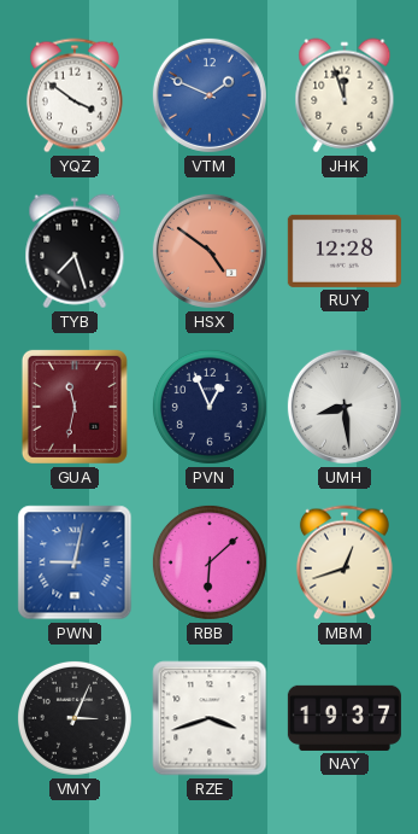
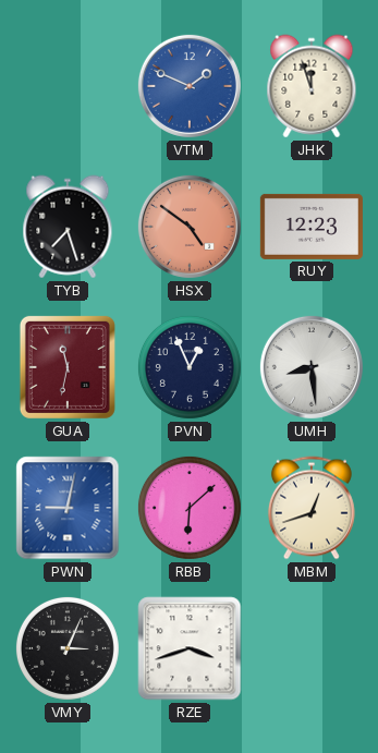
YQZ: 3:51 -> none (75, 95)
RUY: 12:28 -> 12:23 (312, 227)
NAY: 19:37 -> none (345, 718)
